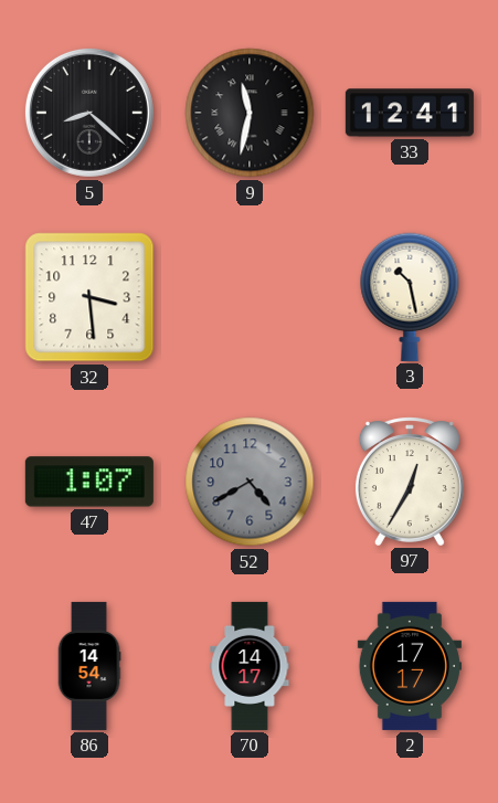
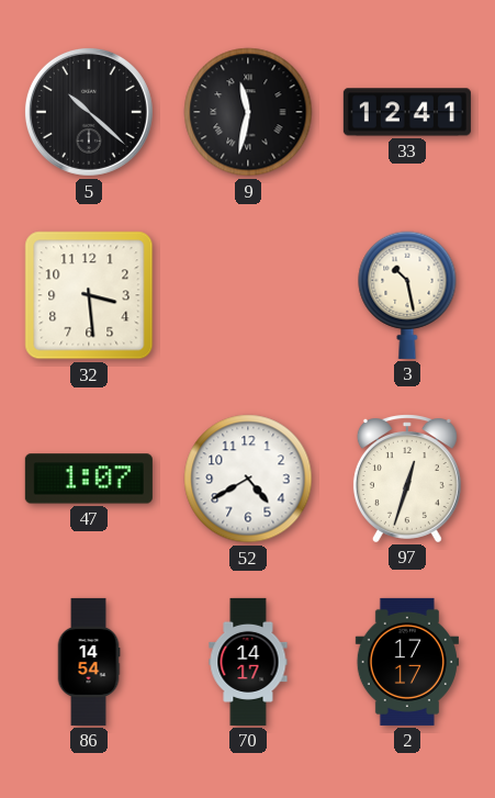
5: 8:22 -> 10:22 (89, 112)
52 dial: grey -> white (248, 479)
97: 12:35 -> 12:33 (407, 479)
